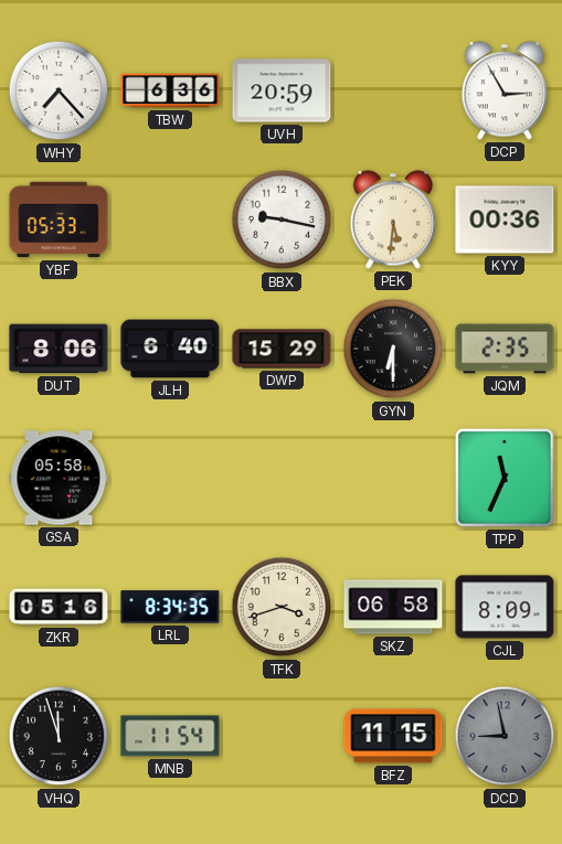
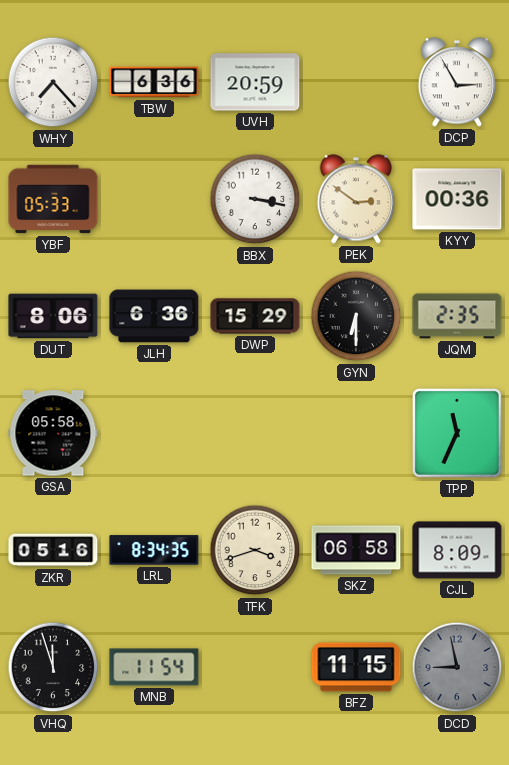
BBX: 9:17 -> 3:17 (255, 199)
PEK: 5:31 -> 2:51 (356, 199)
JLH: 6:40 -> 6:36 (154, 316)
